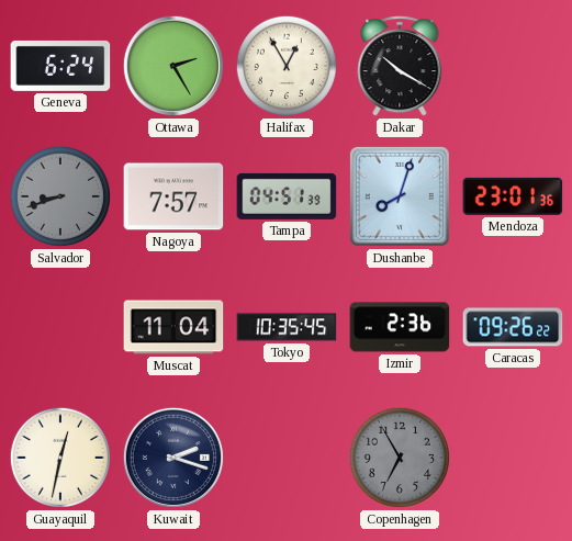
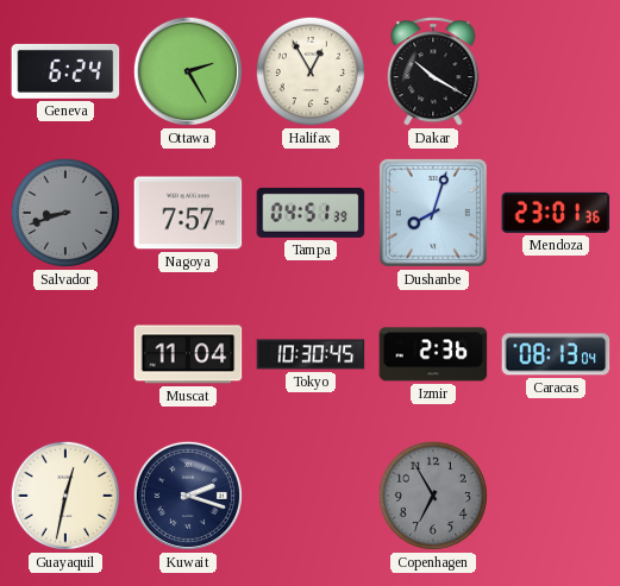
Tokyo: 10:35 -> 10:30 (311, 354)
Caracas: 09:26 -> 08:13 (556, 354)
